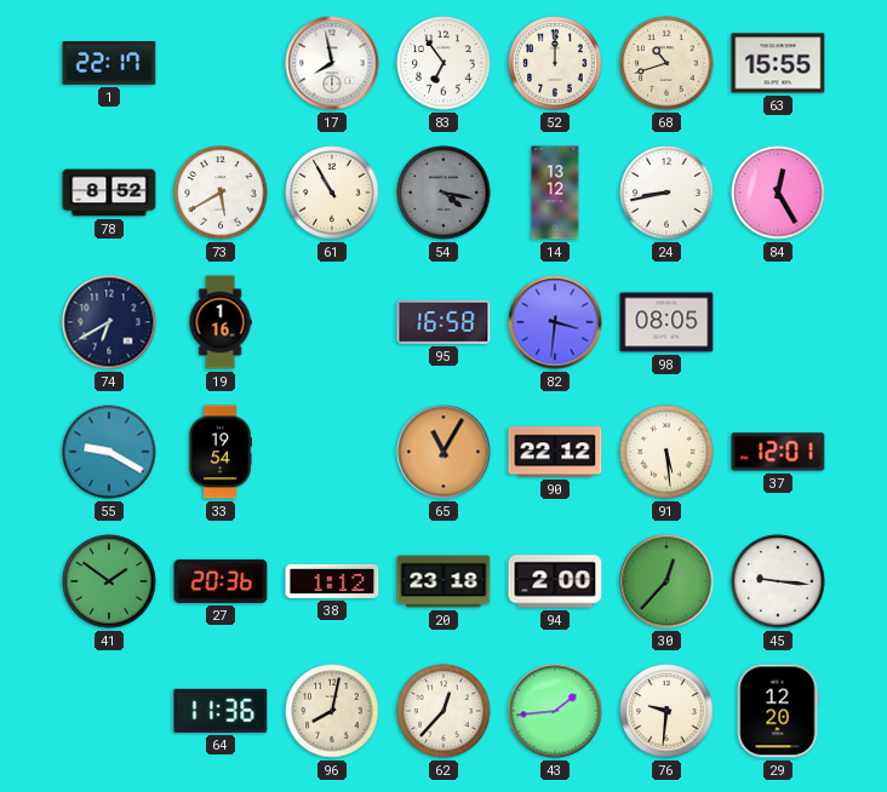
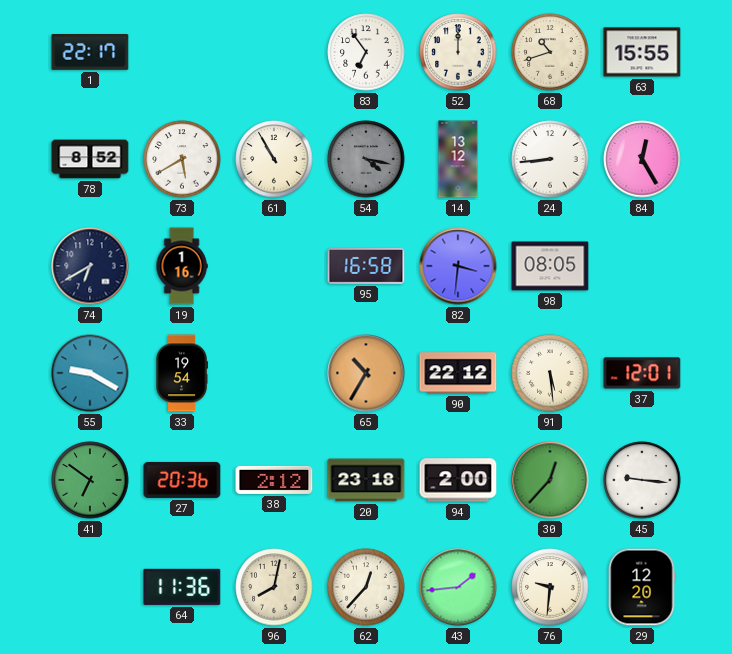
17: 7:58 -> none (332, 63)
24: 8:43 -> 8:44 (550, 159)
65: 11:05 -> 10:35 (366, 373)
41: 1:51 -> 6:51 (90, 480)
38: 1:12 -> 2:12 (274, 480)
